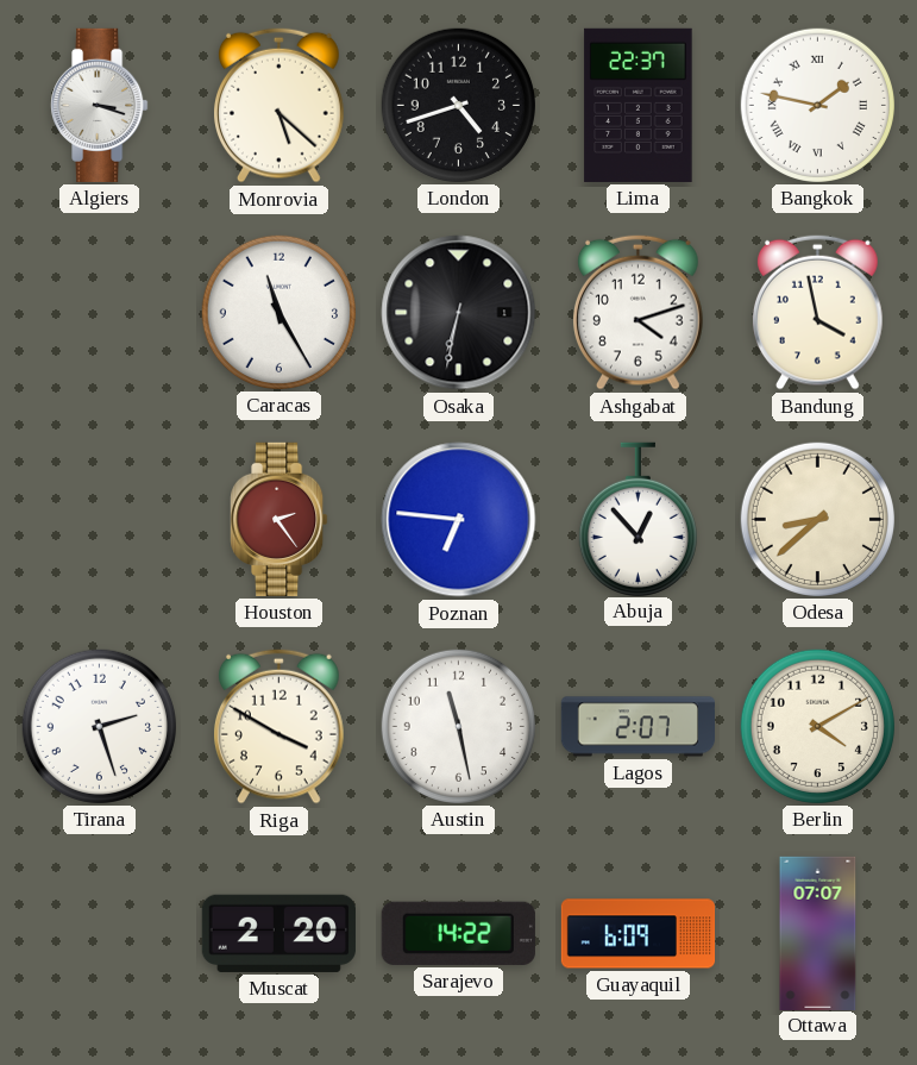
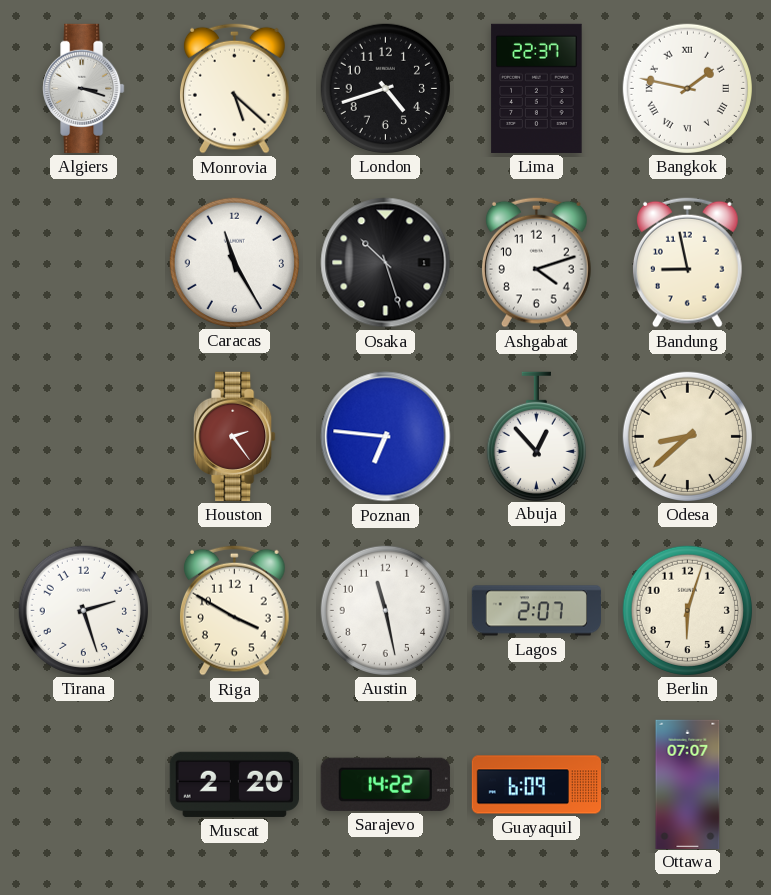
Osaka: 6:32 -> 10:27 (386, 263)
Bandung: 3:58 -> 8:58 (688, 262)
Berlin: 4:10 -> 6:03 (687, 610)
